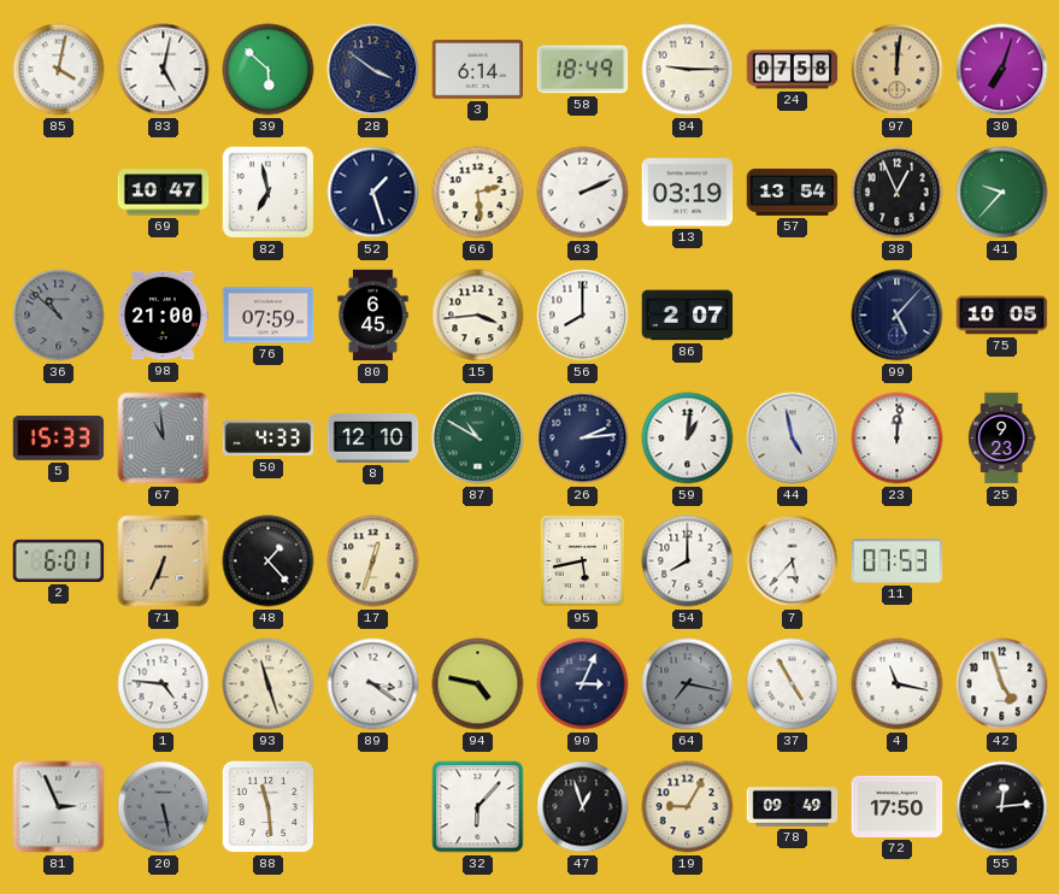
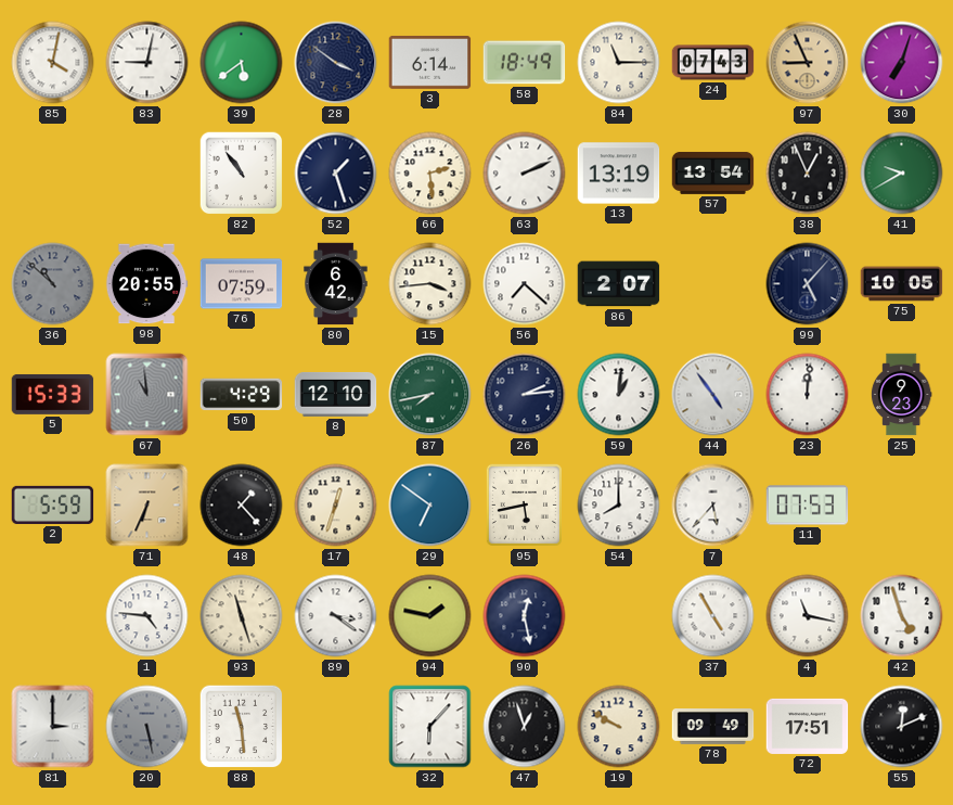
83: 5:02 -> 9:02 (147, 63)
39: 5:52 -> 5:39 (242, 63)
84: 9:15 -> 11:15 (619, 63)
24: 07:58 -> 07:43 (713, 63)
97: 12:01 -> 8:56 (808, 63)
69: 10:47 -> none (164, 193)
82: 6:58 -> 10:54 (242, 174)
13: 03:19 -> 13:19 (619, 174)
41: 9:37 -> 9:40 (902, 174)
98: 21:00 -> 20:55 (146, 284)
80: 6:45 -> 6:42 (336, 284)
56: 8:00 -> 7:22 (525, 284)
50: 4:33 -> 4:29 (242, 395)
87: 10:50 -> 7:43 (430, 395)
44: 4:58 -> 4:54 (713, 395)
2: 6:01 -> 5:59 (53, 504)
29: none -> 6:51 (430, 506)
94: 4:47 -> 1:47 (430, 616)
90: 3:04 -> 12:28 (525, 616)
64: 7:17 -> none (688, 684)
81: 2:56 -> 3:00 (53, 727)
19: 9:05 -> 9:50 (619, 727)
72: 17:50 -> 17:51 (808, 726)
55: 12:14 -> 12:11 (902, 727)
